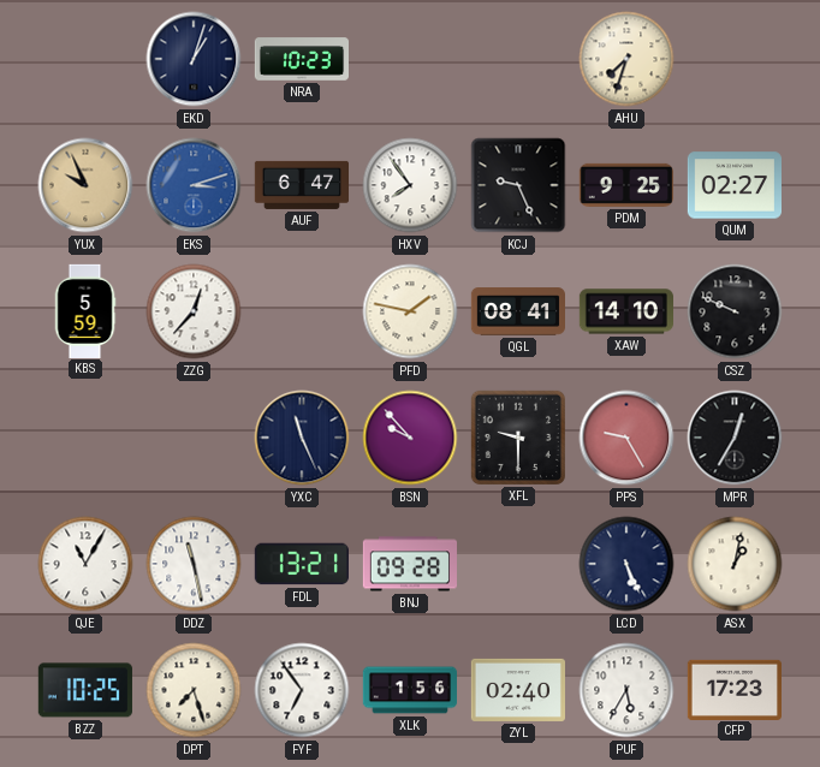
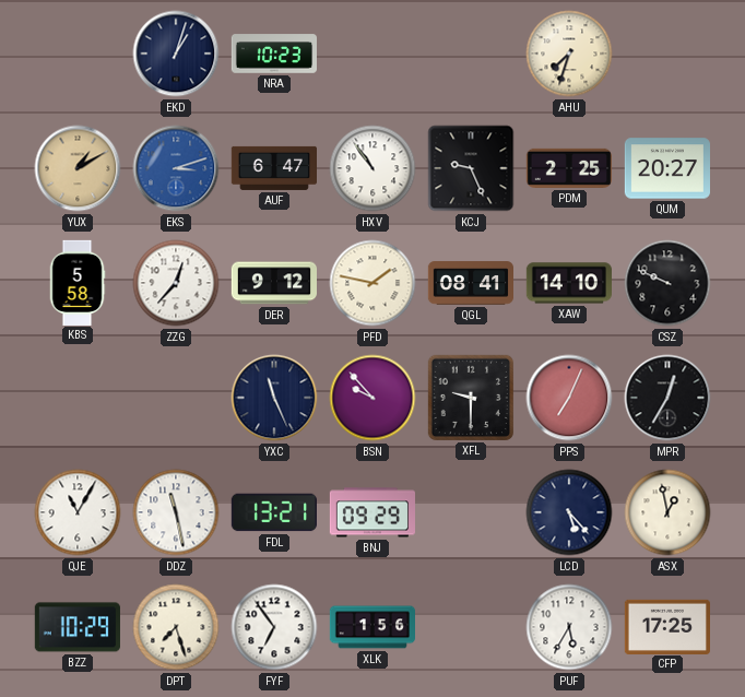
YUX: 9:56 -> 1:10 (78, 168)
HXV: 7:54 -> 10:54 (372, 168)
PDM: 9:25 -> 2:25 (569, 168)
QUM: 02:27 -> 20:27 (666, 168)
KBS: 5:59 -> 5:58 (78, 282)
DER: none -> 9:12 (273, 283)
PPS: 9:25 -> 7:04 (569, 398)
BNJ: 09:28 -> 09:29 (371, 512)
LCD: 5:26 -> 5:23 (569, 512)
ASX: 1:02 -> 12:58 (667, 512)
BZZ: 10:25 -> 10:29 (78, 627)
ZYL: 02:40 -> none (517, 690)
CFP: 17:23 -> 17:25 (666, 626)
